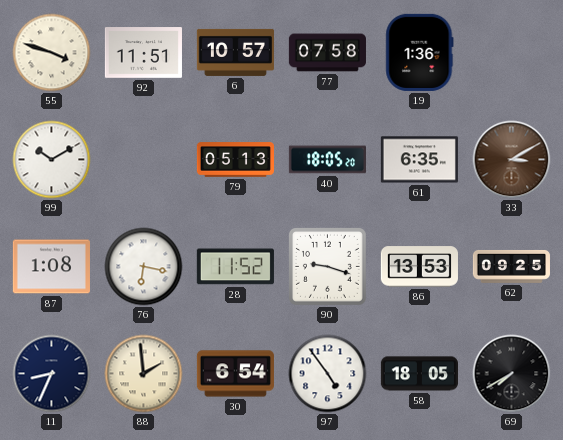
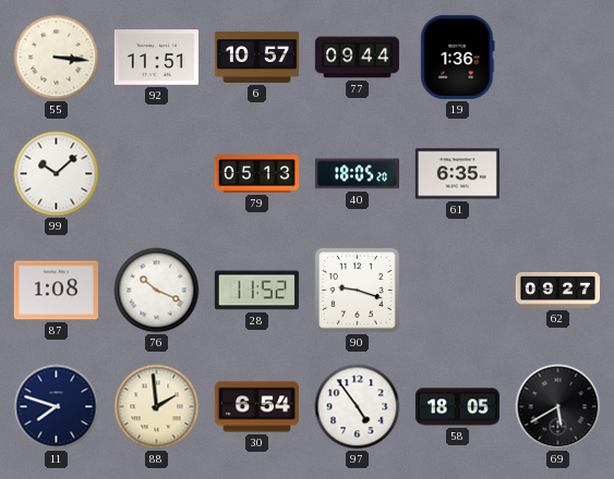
55: 3:48 -> 3:16 (57, 58)
77: 07:58 -> 09:44 (357, 58)
99: 10:10 -> 10:08 (57, 174)
33: 3:10 -> none (512, 160)
76: 6:17 -> 10:19 (157, 291)
86: 13:53 -> none (419, 267)
62: 09:25 -> 09:27 (557, 290)
11: 8:34 -> 7:48 (57, 407)
69: 7:40 -> 5:40 (558, 407)
